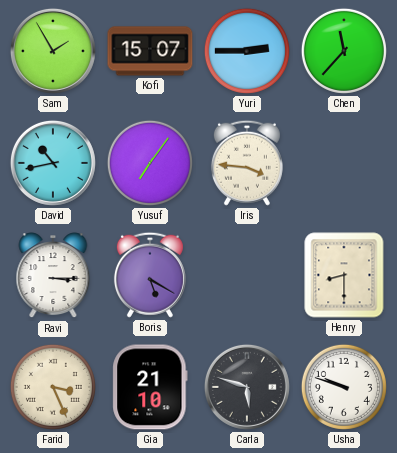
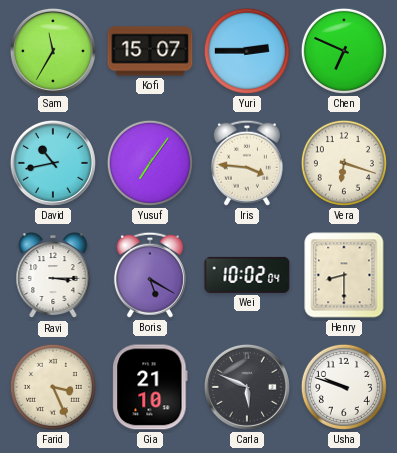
Sam: 1:55 -> 11:35 (53, 51)
Chen: 11:37 -> 6:49 (344, 51)
Vera: none -> 6:18 (344, 163)
Wei: none -> 10:02 (247, 275)
Carla: 5:48 -> 5:49 (247, 387)
